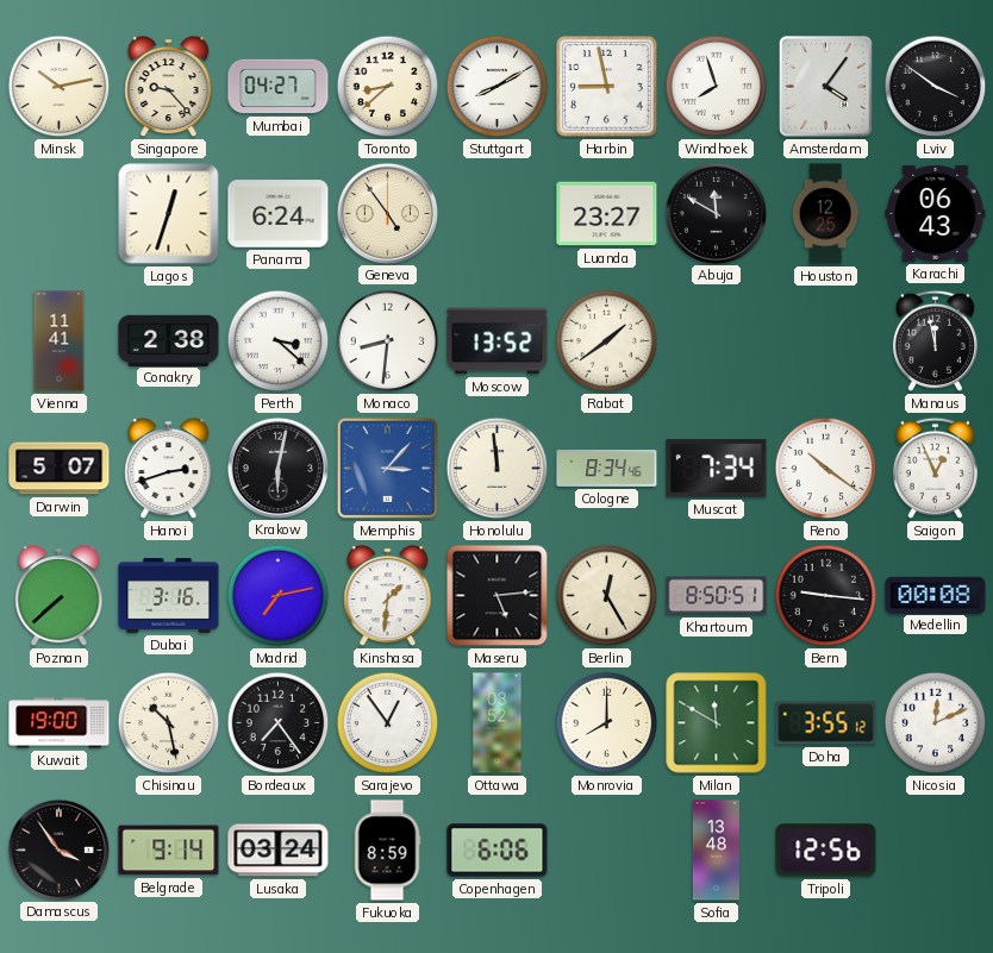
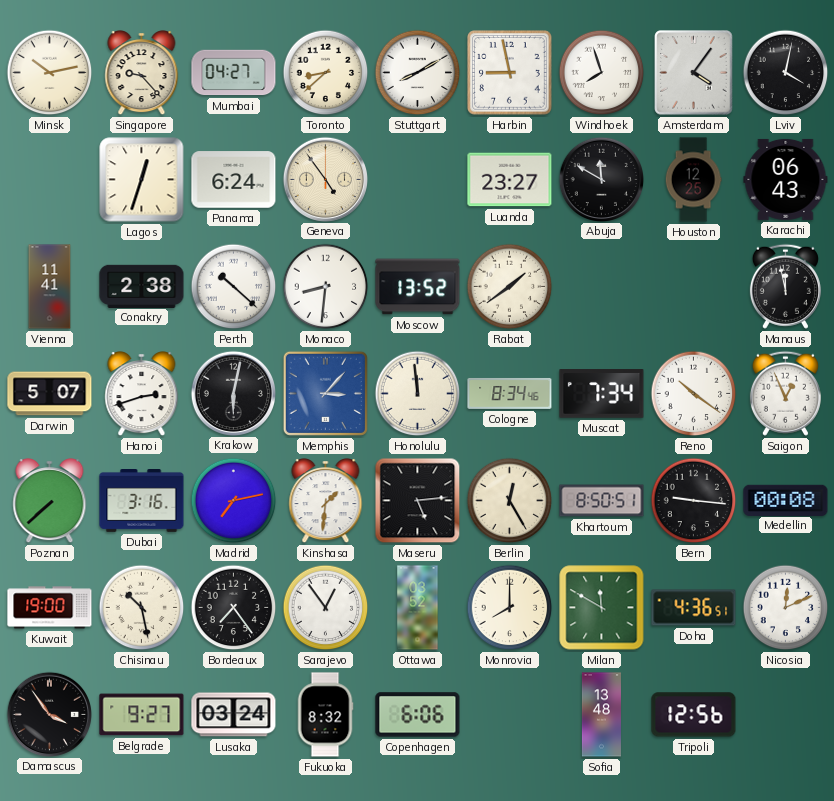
Lviv: 3:51 -> 4:02 (786, 73)
Perth: 3:22 -> 10:22 (234, 287)
Doha: 3:55 -> 4:36 (694, 608)
Belgrade: 9:14 -> 9:27 (142, 715)
Fukuoka: 8:59 -> 8:32 (325, 715)
